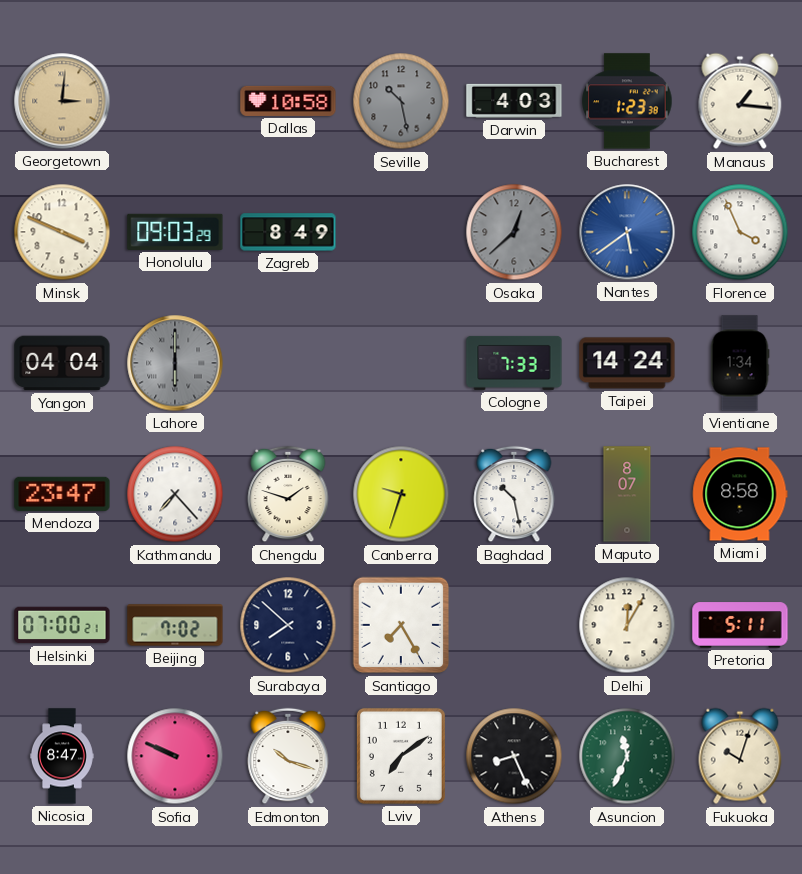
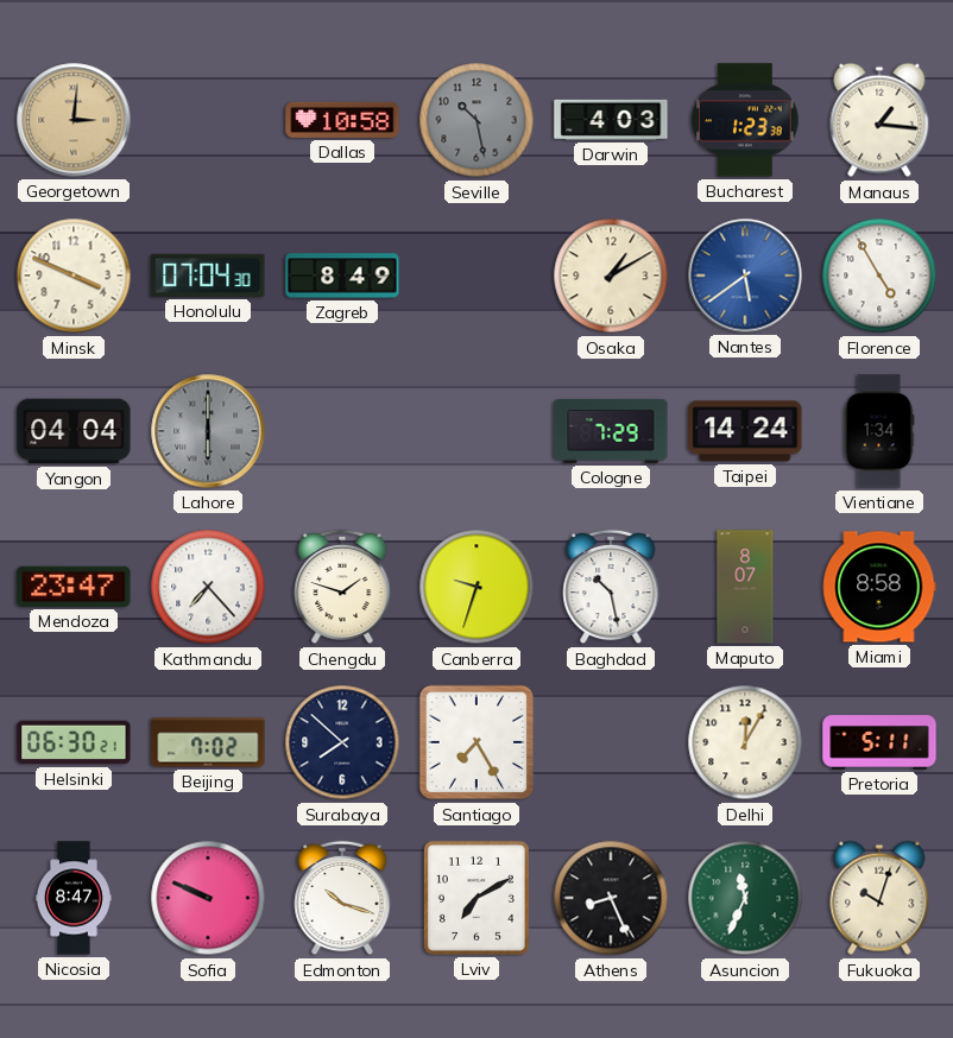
Honolulu: 09:03 -> 07:04 (208, 276)
Osaka: 12:38 -> 1:10 (611, 276)
Osaka dial: grey -> cream (611, 276)
Florence: 3:56 -> 4:55 (879, 276)
Cologne: 7:33 -> 7:29 (611, 431)
Helsinki: 07:00 -> 06:30 (74, 742)
Lviv: 7:09 -> 7:10 (476, 898)
